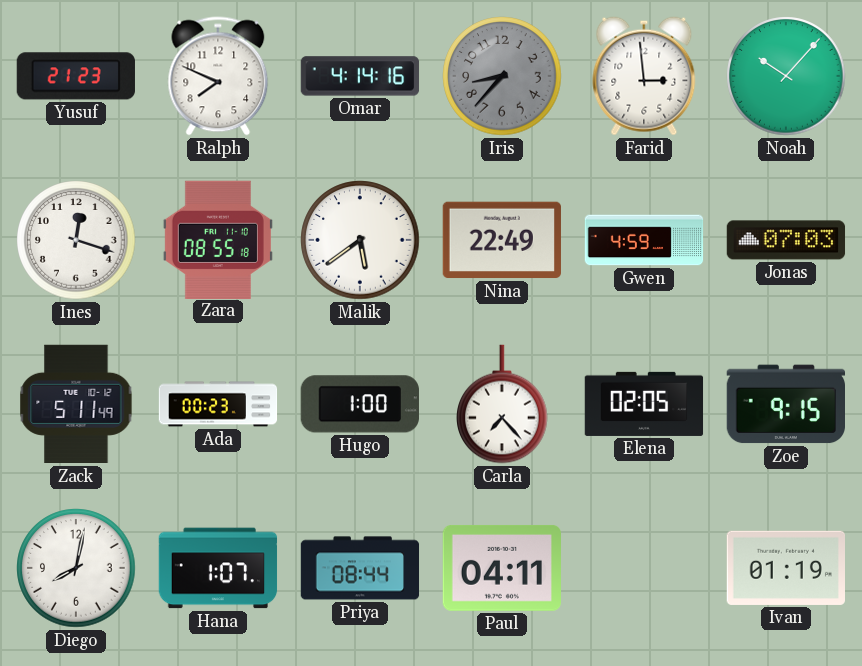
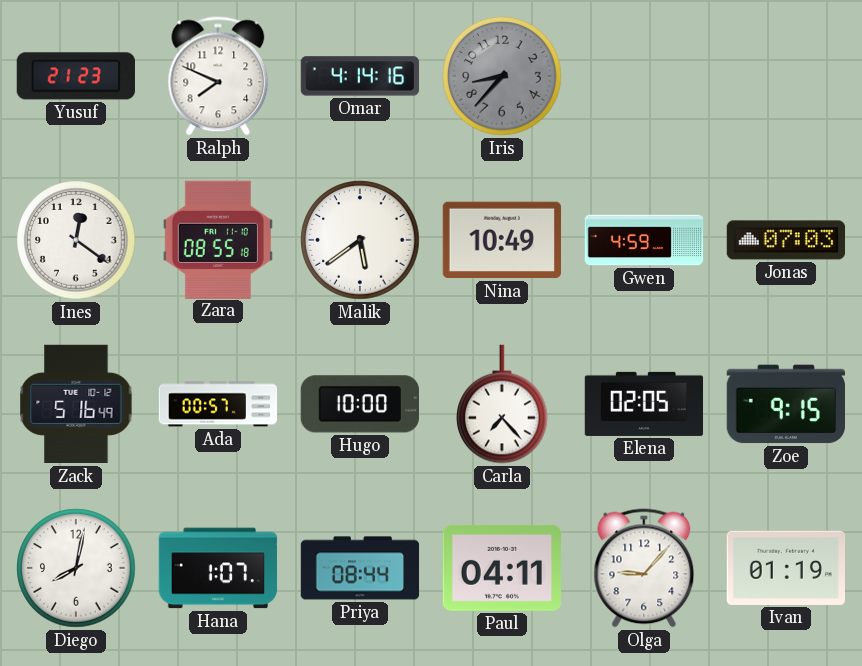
Farid: 2:59 -> none (644, 76)
Noah: 10:07 -> none (786, 76)
Ines: 12:18 -> 12:21 (76, 240)
Nina: 22:49 -> 10:49 (501, 240)
Zack: 5:11 -> 5:16 (76, 404)
Ada: 00:23 -> 00:57 (218, 404)
Hugo: 1:00 -> 10:00 (360, 404)
Olga: none -> 9:07 (644, 568)
